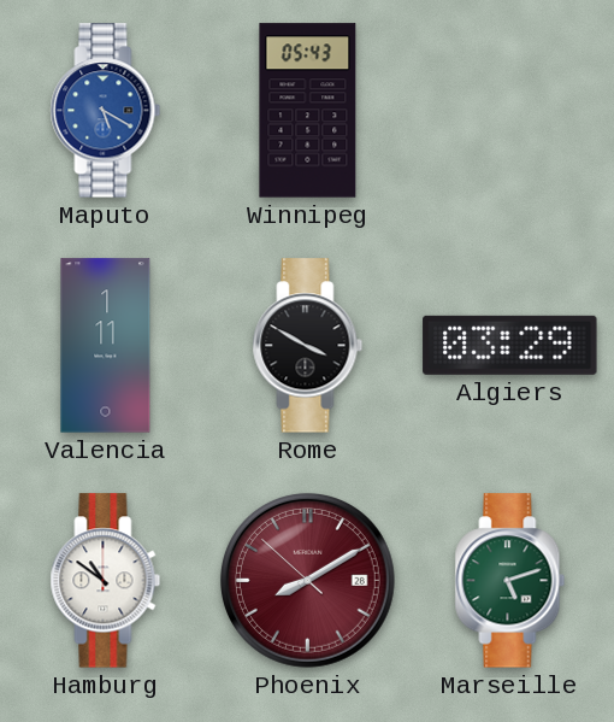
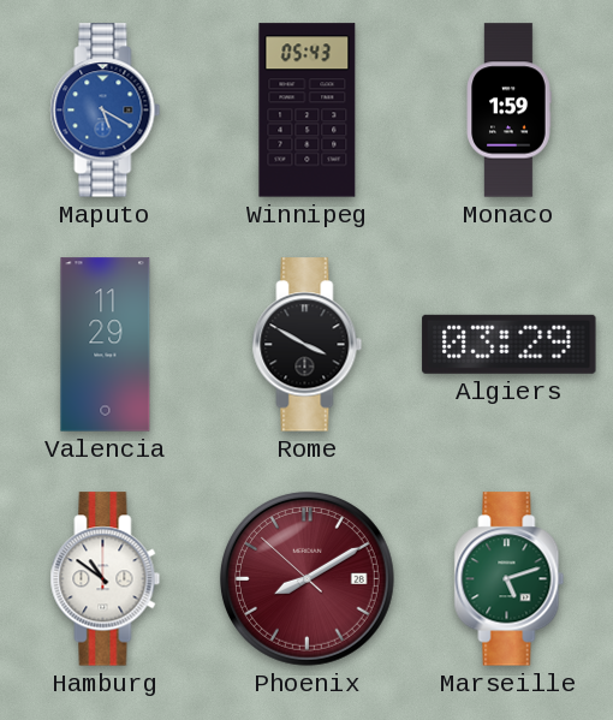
Monaco: none -> 1:59 (508, 111)
Valencia: 1:11 -> 11:29 (106, 345)
